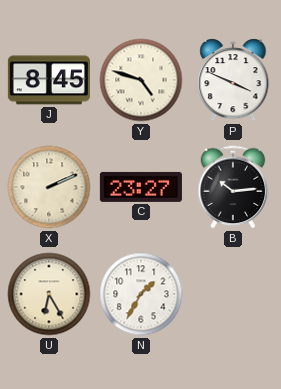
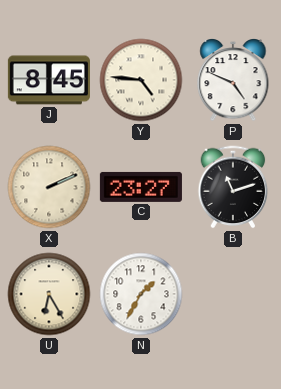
Y: 4:48 -> 4:46 (141, 80)
P: 3:49 -> 4:49 (233, 80)
B: 10:14 -> 11:12 (233, 187)
